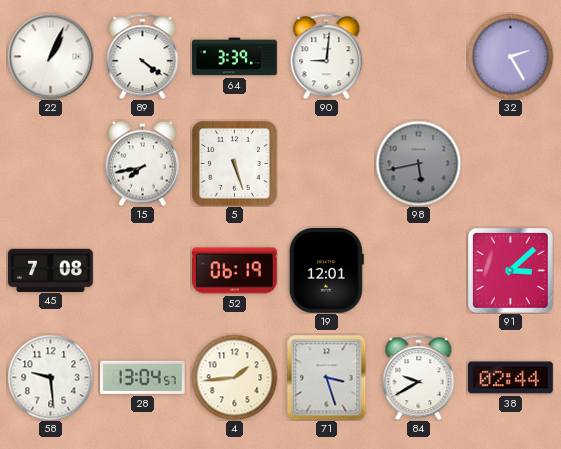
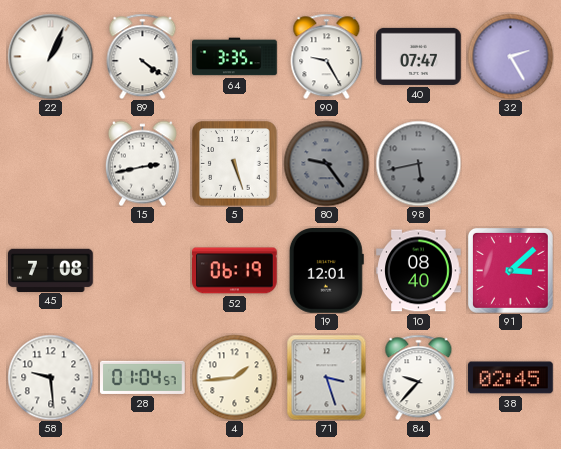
64: 3:39 -> 3:35 (235, 57)
90: 9:01 -> 9:25 (327, 56)
40: none -> 07:47 (419, 56)
15: 7:43 -> 2:43 (142, 163)
80: none -> 9:24 (326, 163)
10: none -> 08:40 (419, 271)
28: 13:04 -> 01:04 (143, 377)
84: 9:40 -> 9:37 (419, 377)
38: 02:44 -> 02:45 (511, 378)
